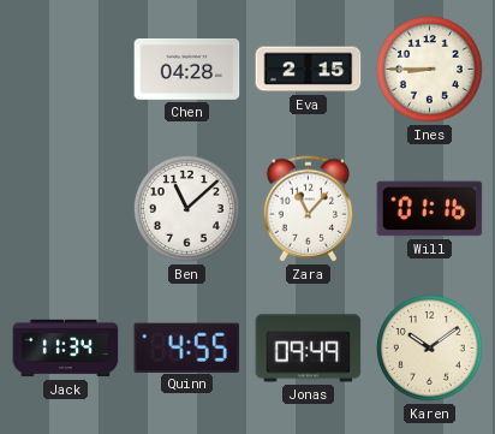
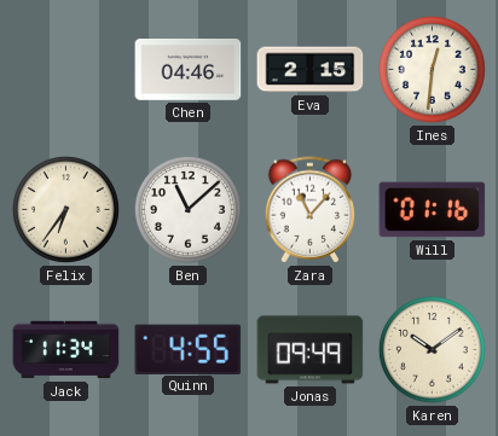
Chen: 04:28 -> 04:46 (189, 70)
Ines: 8:45 -> 12:31 (432, 69)
Felix: none -> 6:36 (65, 209)
